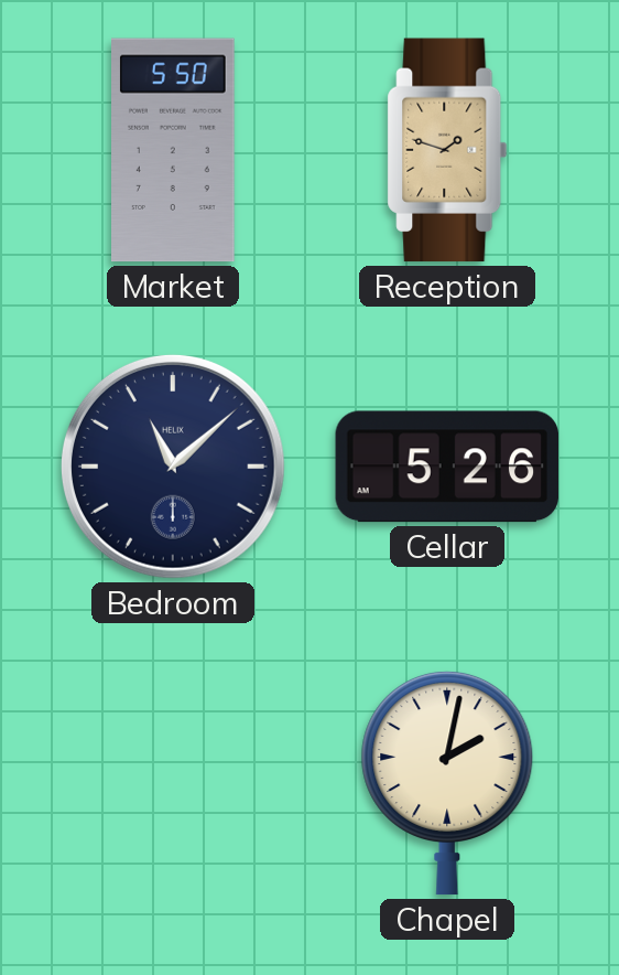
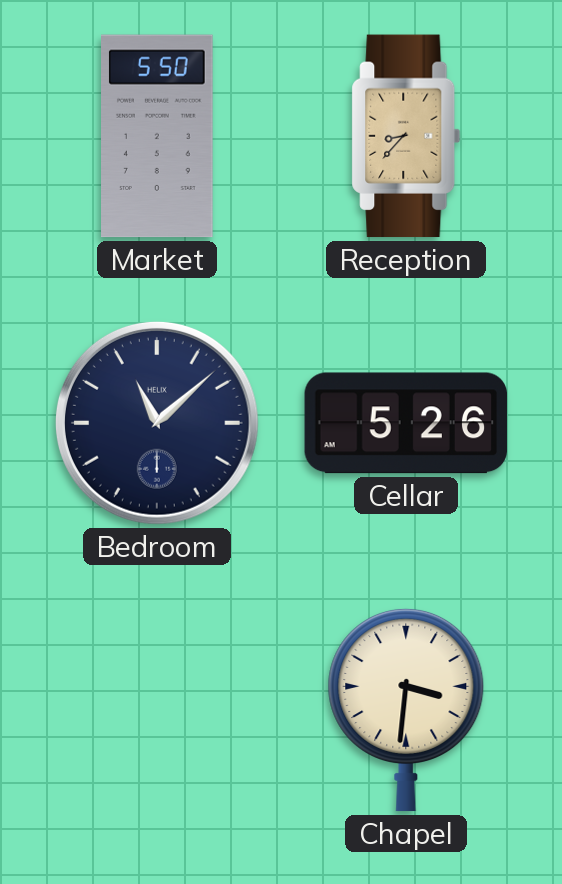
Reception: 1:48 -> 8:37 (406, 136)
Chapel: 2:02 -> 3:31 (406, 710)
